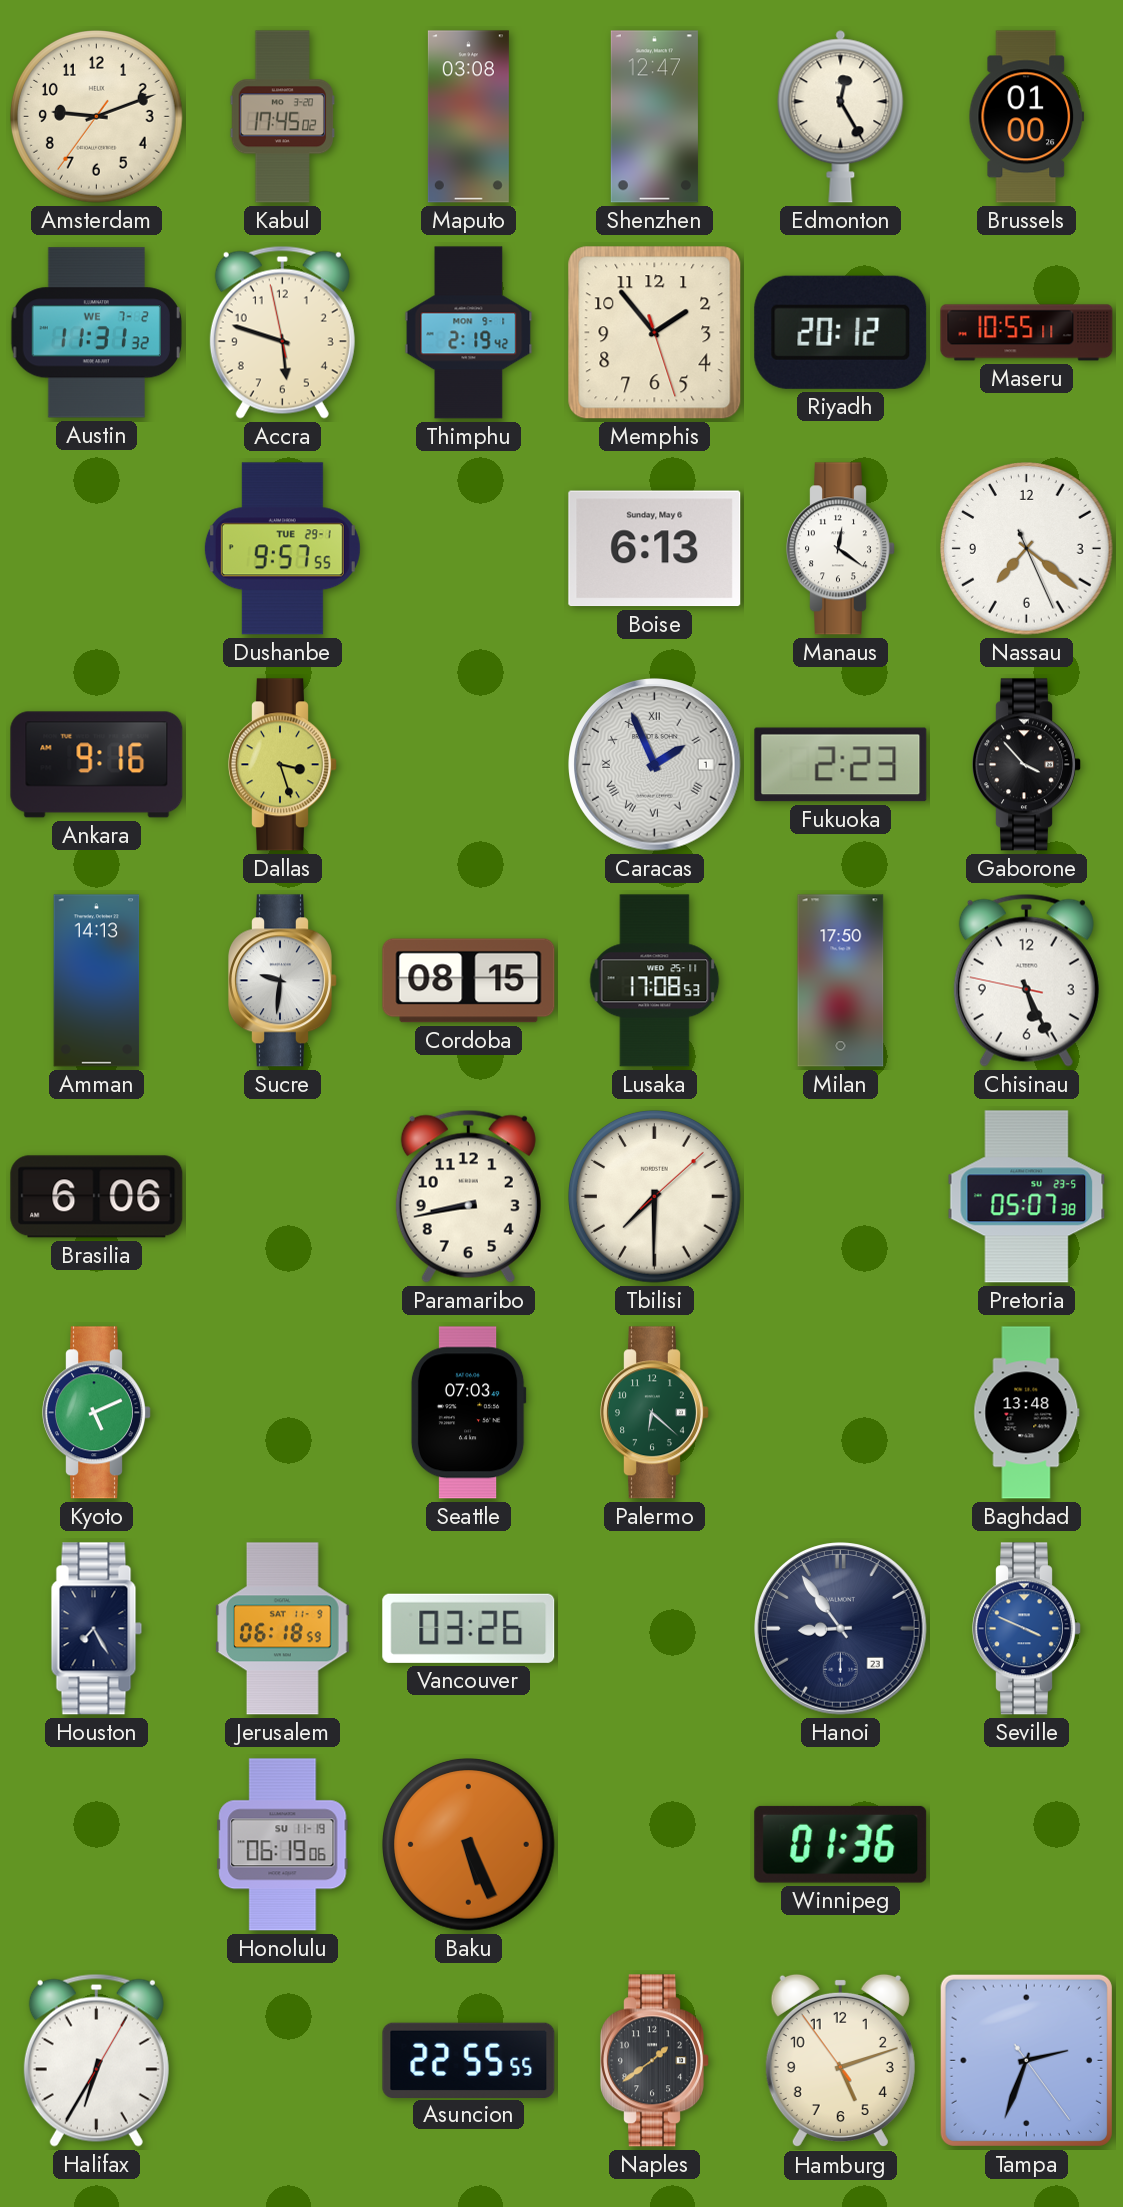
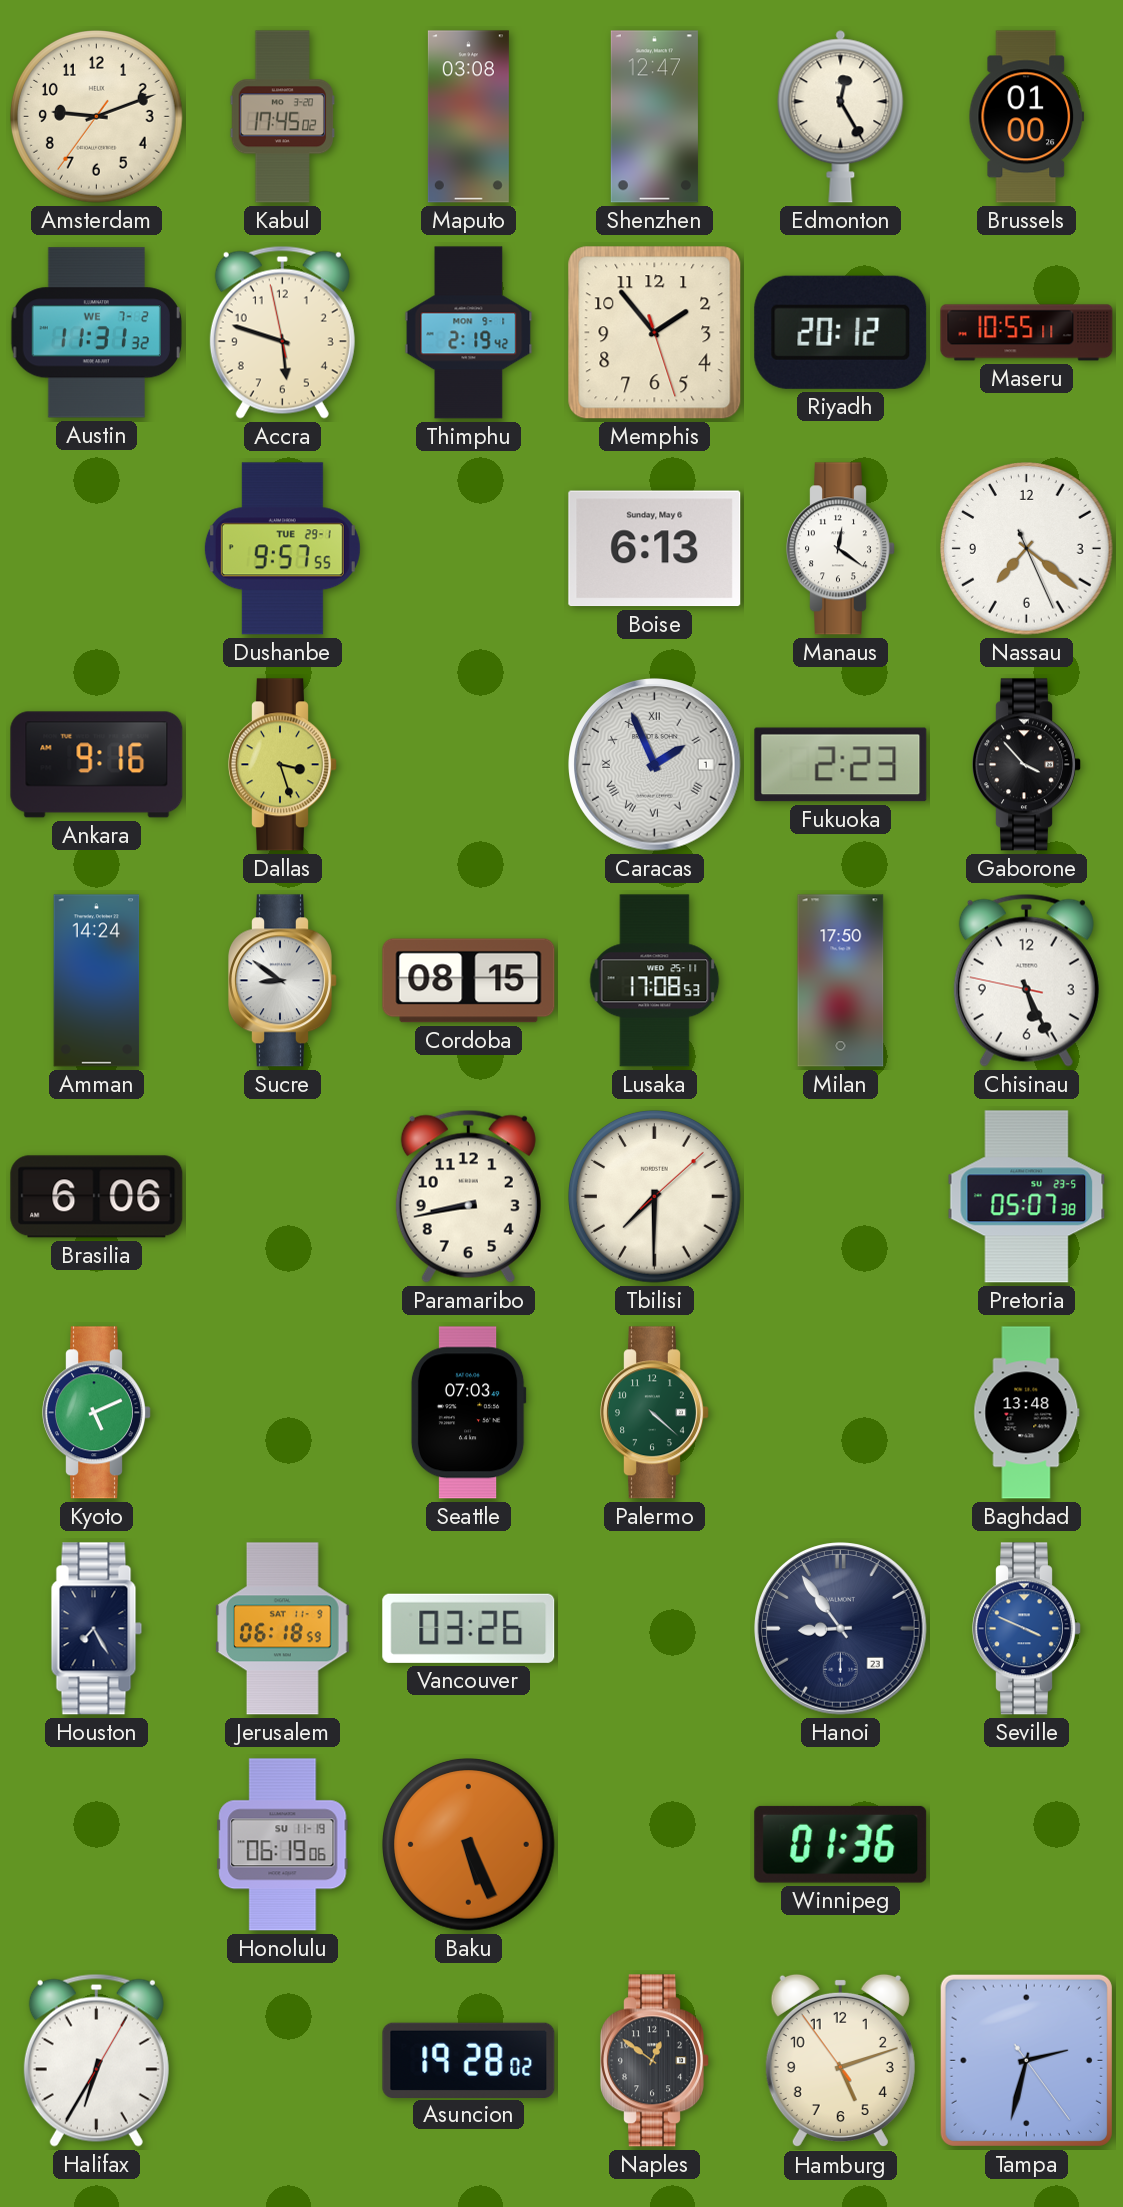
Amman: 14:13 -> 14:24 (97, 981)
Sucre: 9:31 -> 8:51 (283, 981)
Palermo: 6:22 -> 4:22 (655, 1413)
Asuncion: 22:55 -> 19:28 (469, 2060)
Naples: 1:39 -> 12:51 (655, 2061)
Tampa: 2:33 -> 2:32 (1026, 2060)
